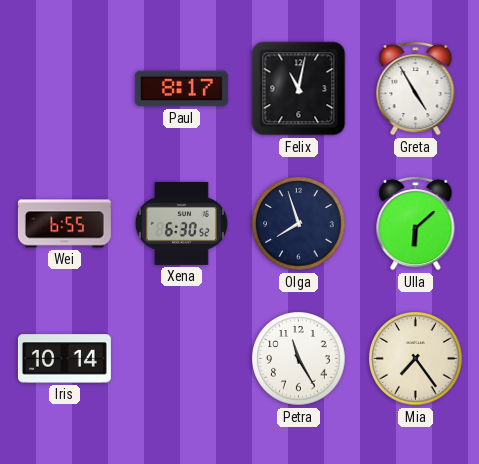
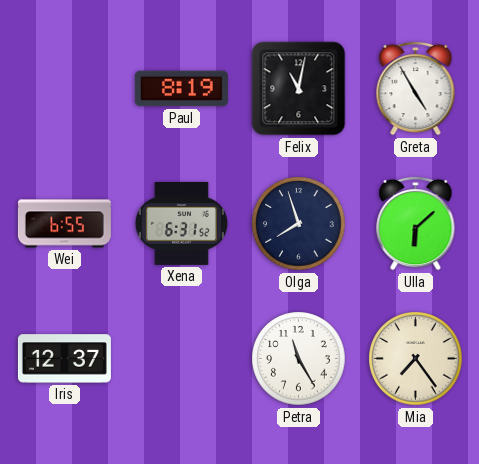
Paul: 8:17 -> 8:19 (181, 89)
Xena: 6:30 -> 6:31 (181, 223)
Iris: 10:14 -> 12:37 (64, 359)
